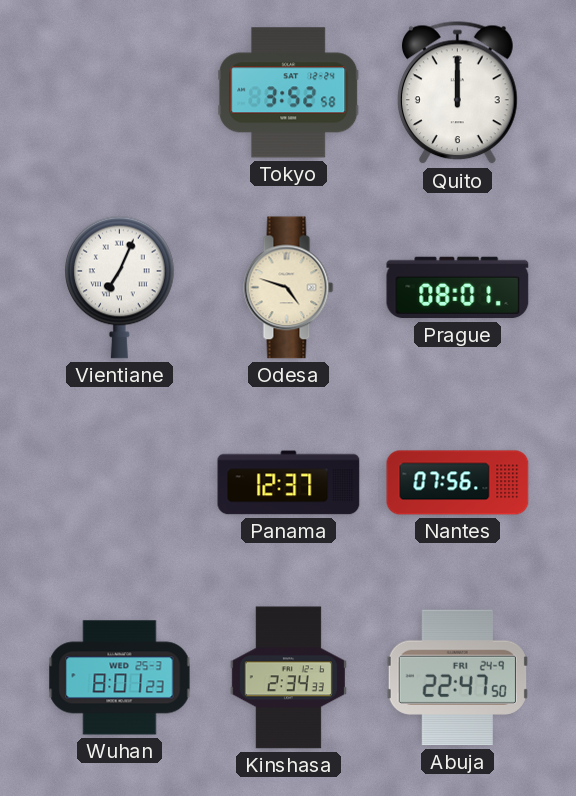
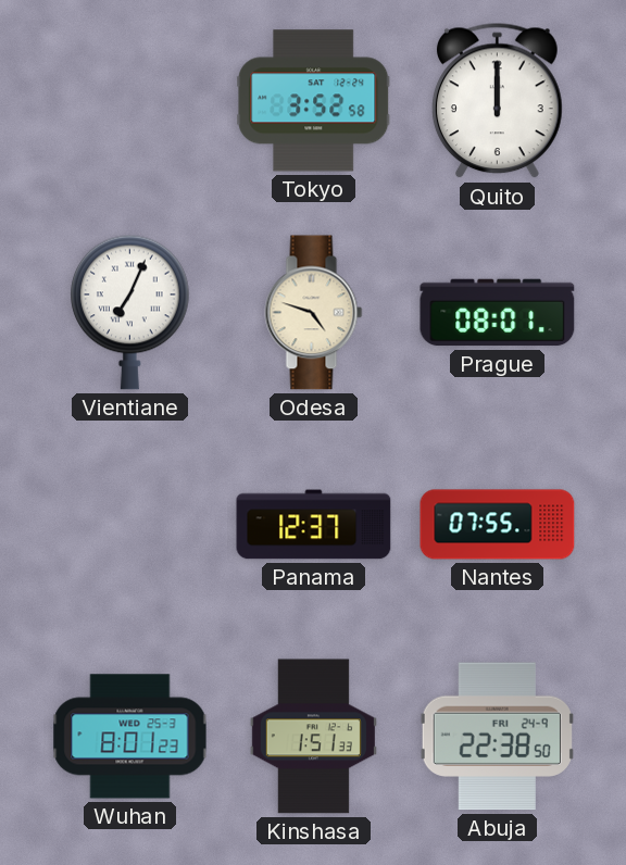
Nantes: 07:56 -> 07:55 (498, 525)
Kinshasa: 2:34 -> 1:51 (313, 737)
Abuja: 22:47 -> 22:38 (497, 737)
